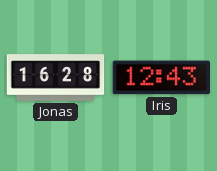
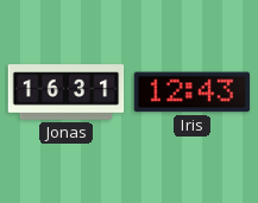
Jonas: 16:28 -> 16:31 (67, 93)
